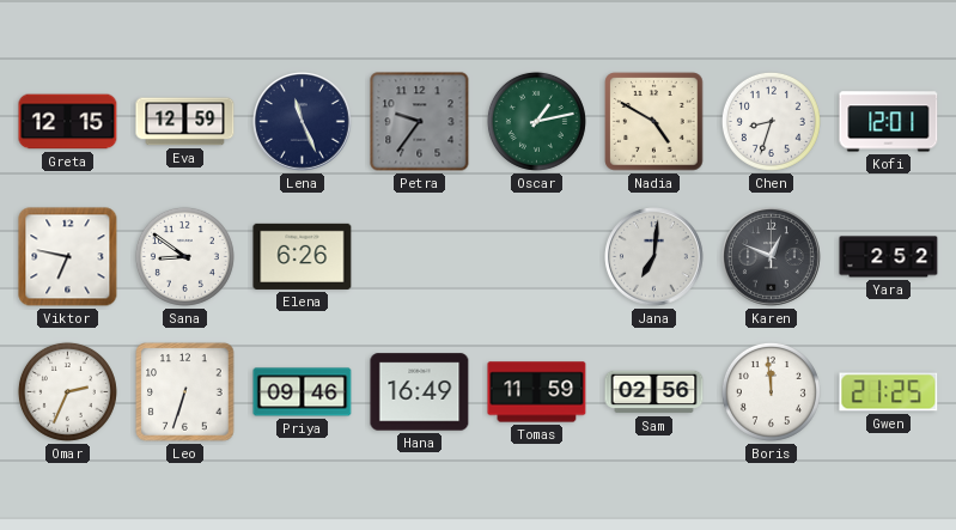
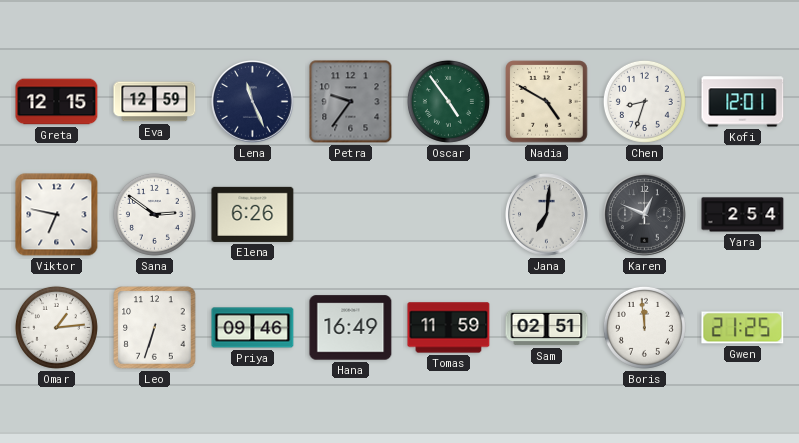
Oscar: 1:13 -> 4:54 (448, 101)
Sana: 8:51 -> 2:51 (154, 214)
Yara: 2:52 -> 2:54 (743, 215)
Omar: 2:34 -> 1:14 (56, 327)
Sam: 02:56 -> 02:51 (547, 328)
